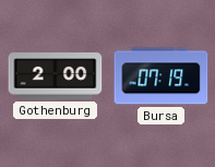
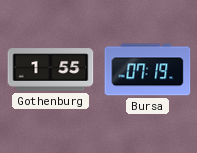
Gothenburg: 2:00 -> 1:55 (51, 70)
